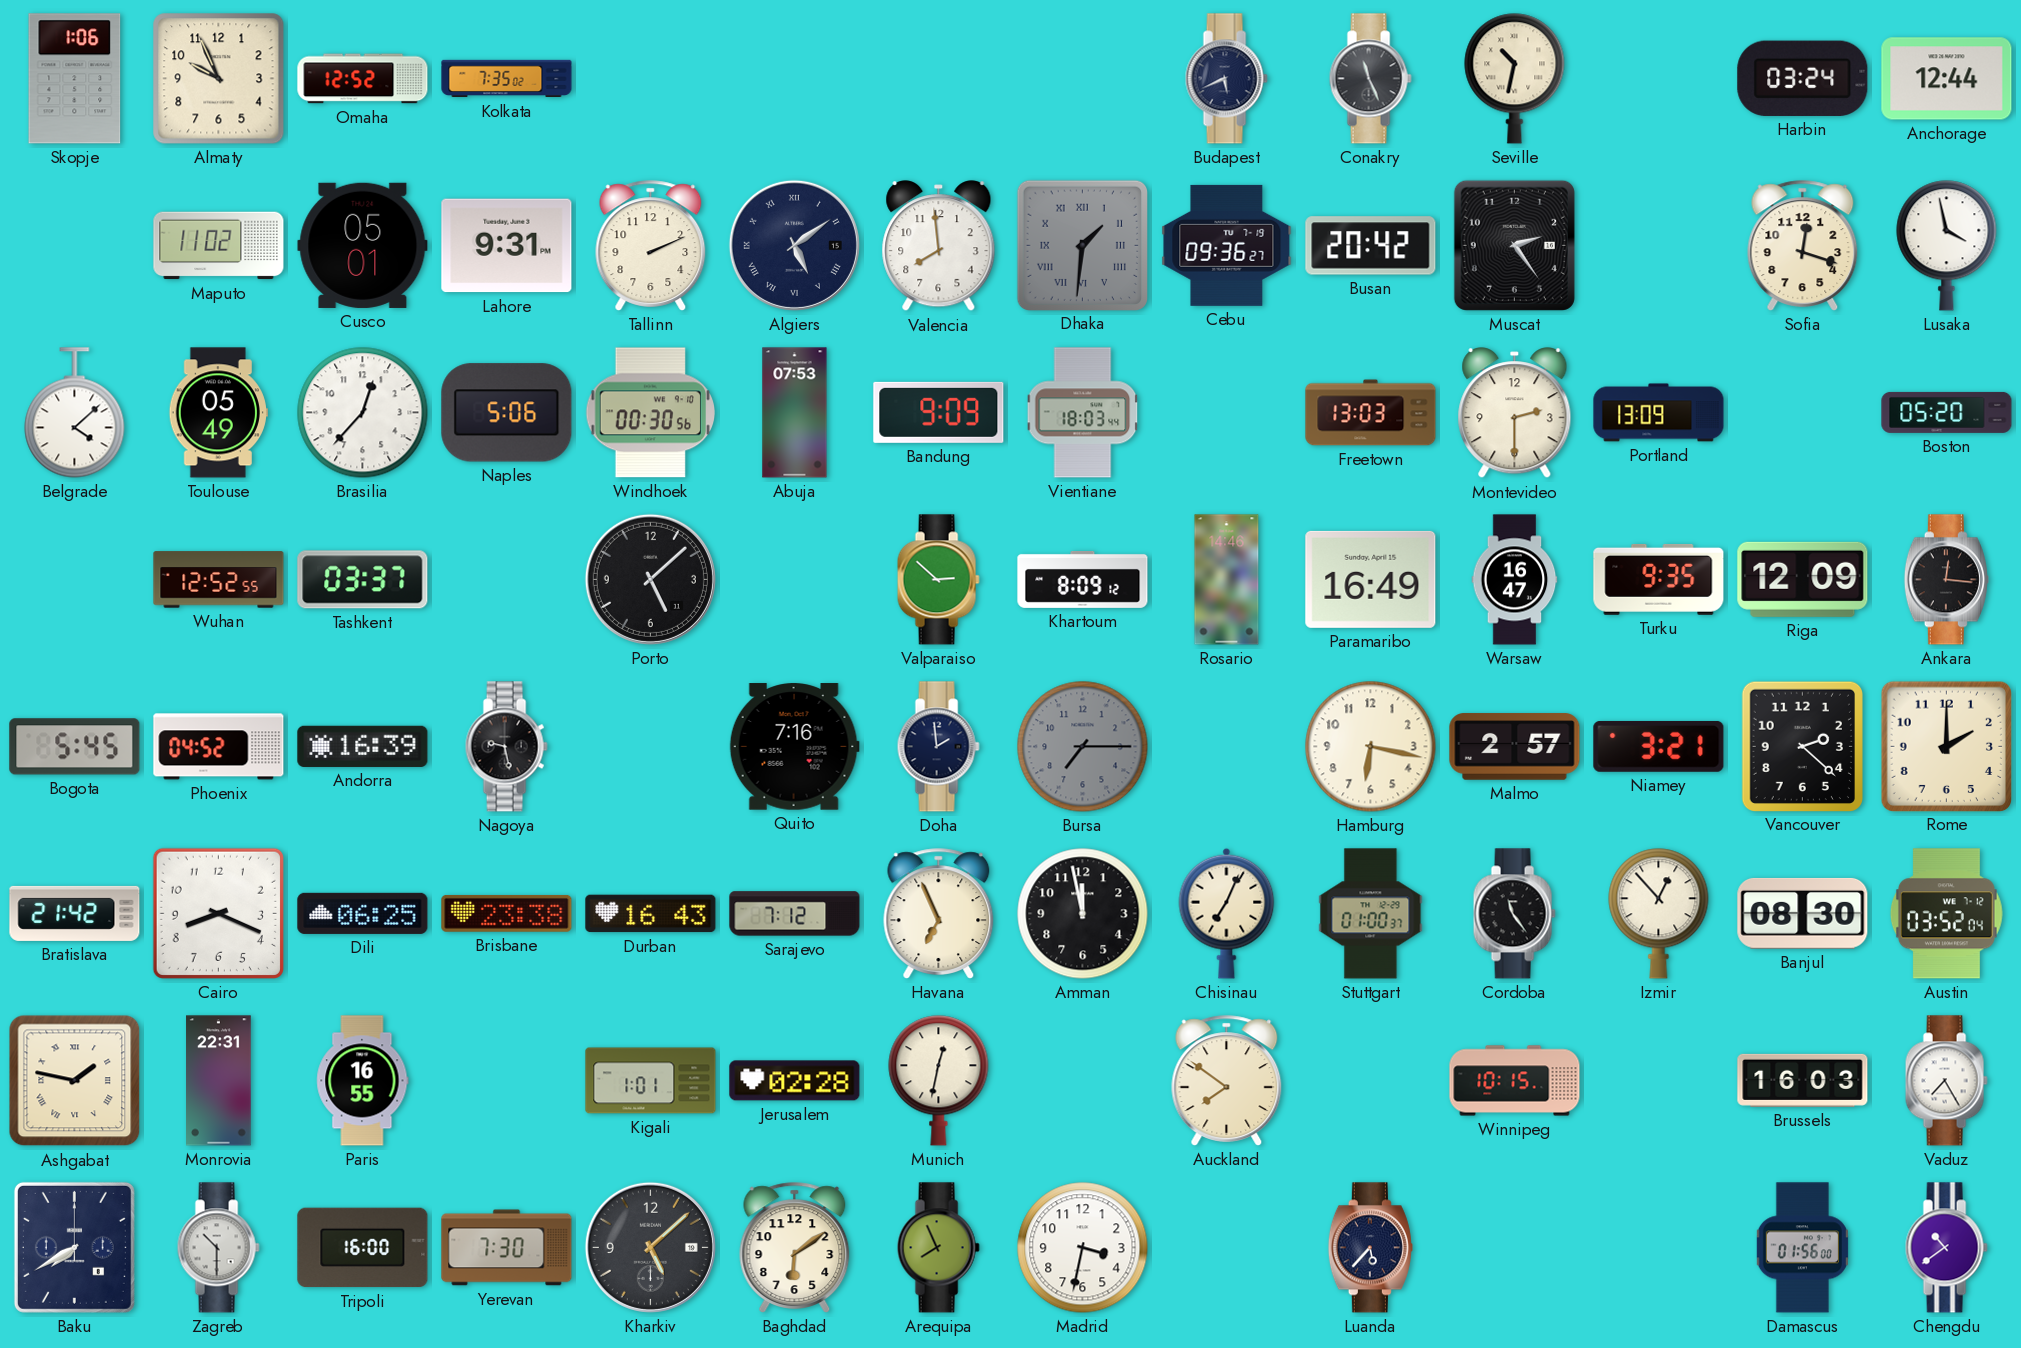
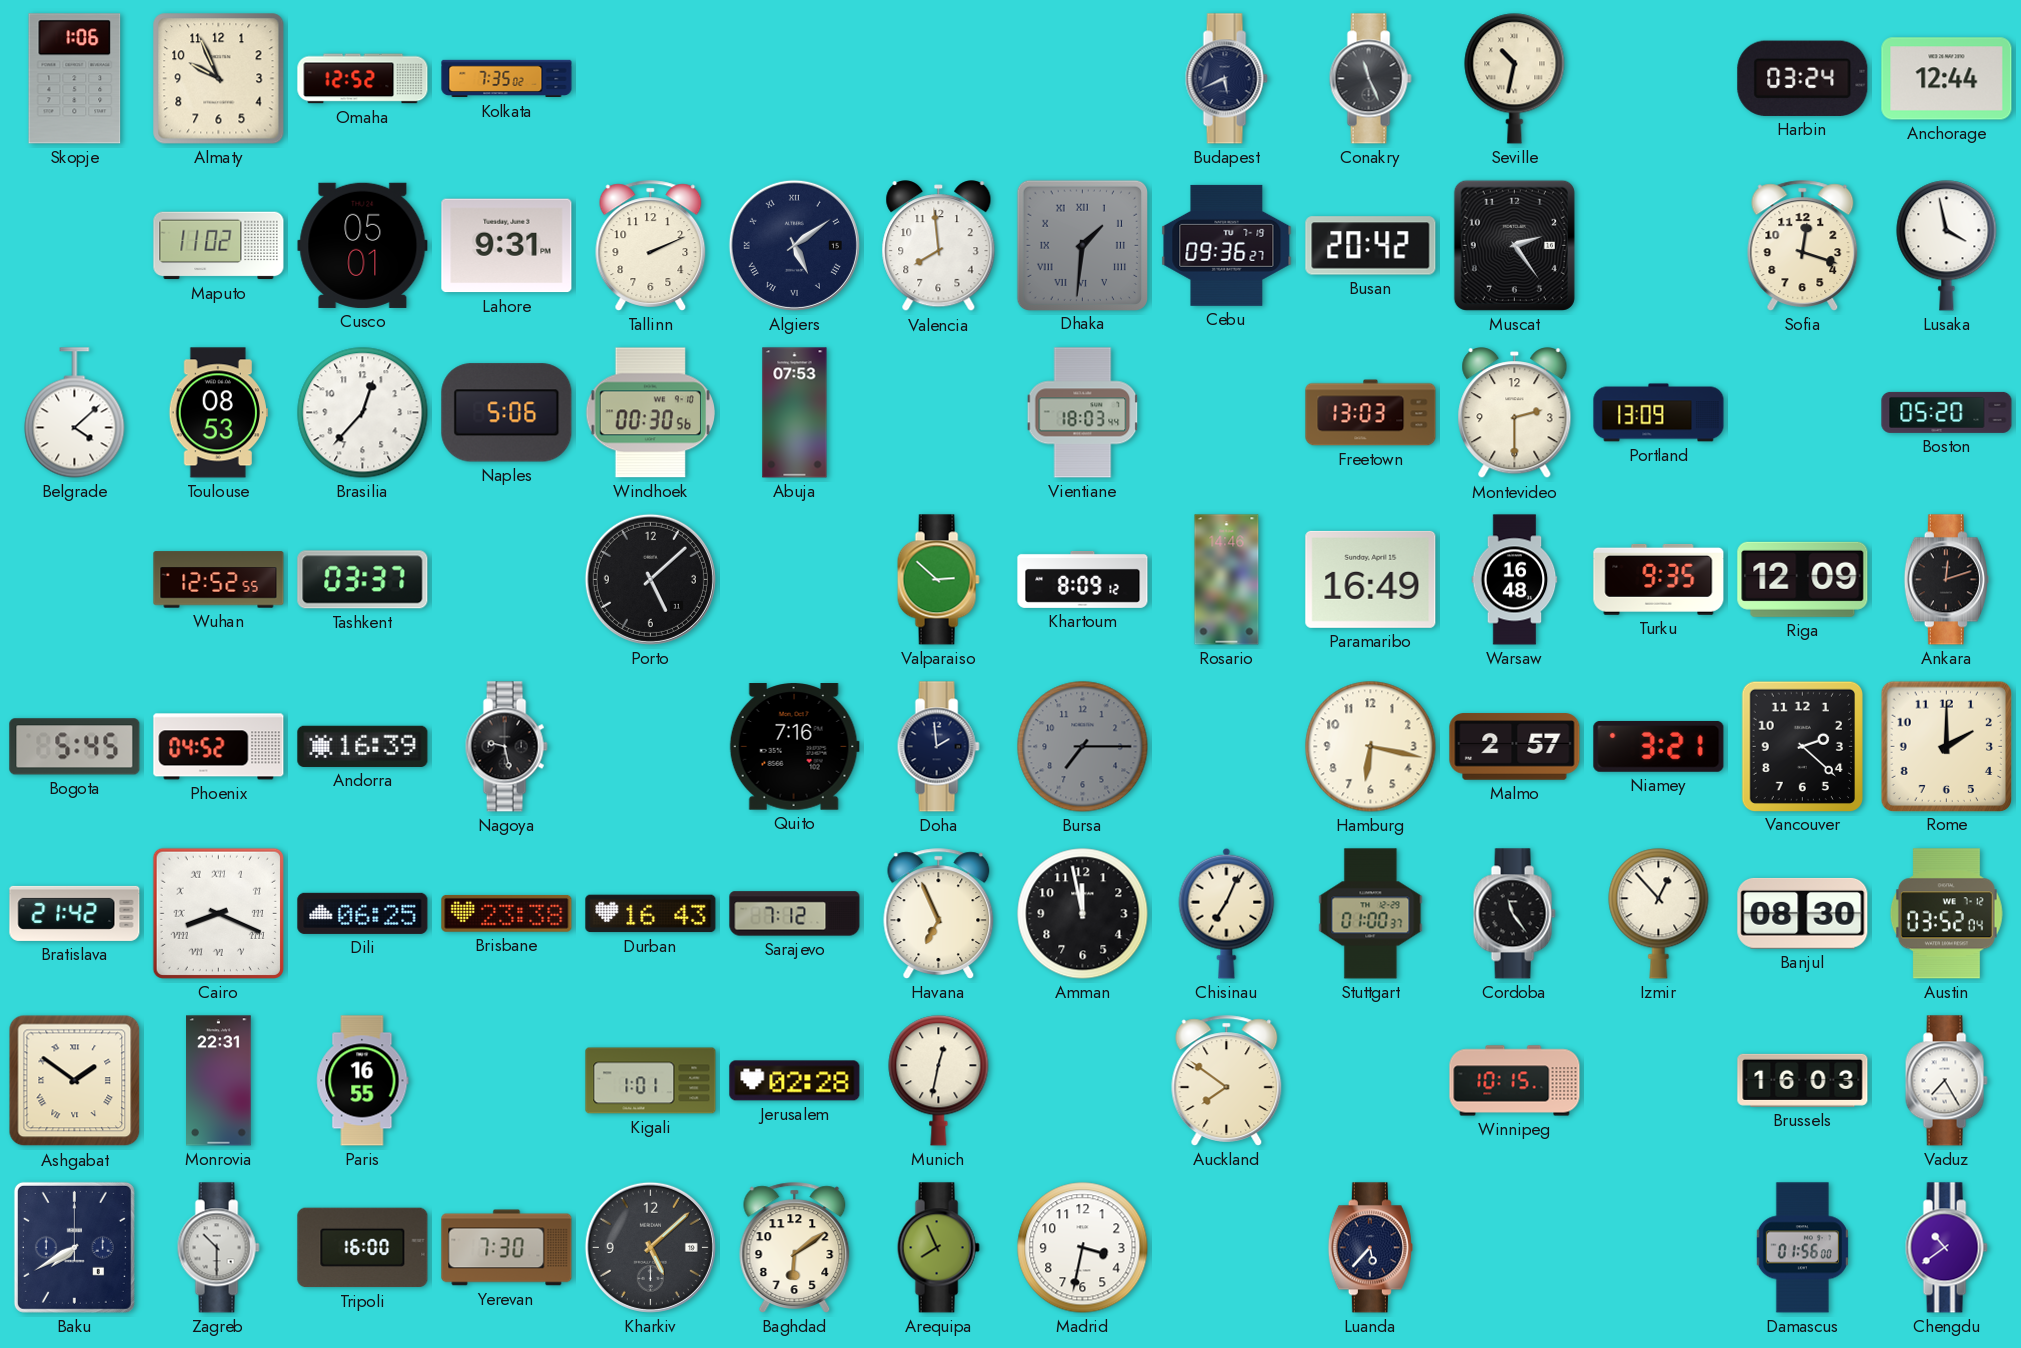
Toulouse: 05:49 -> 08:53 (218, 413)
Bandung: 9:09 -> none (939, 412)
Warsaw: 16:47 -> 16:48 (1515, 580)
Ankara: 12:16 -> 12:12 (1946, 580)
Cairo numerals: Arabic -> Roman (218, 913)
Ashgabat: 1:47 -> 1:51 (75, 1081)
